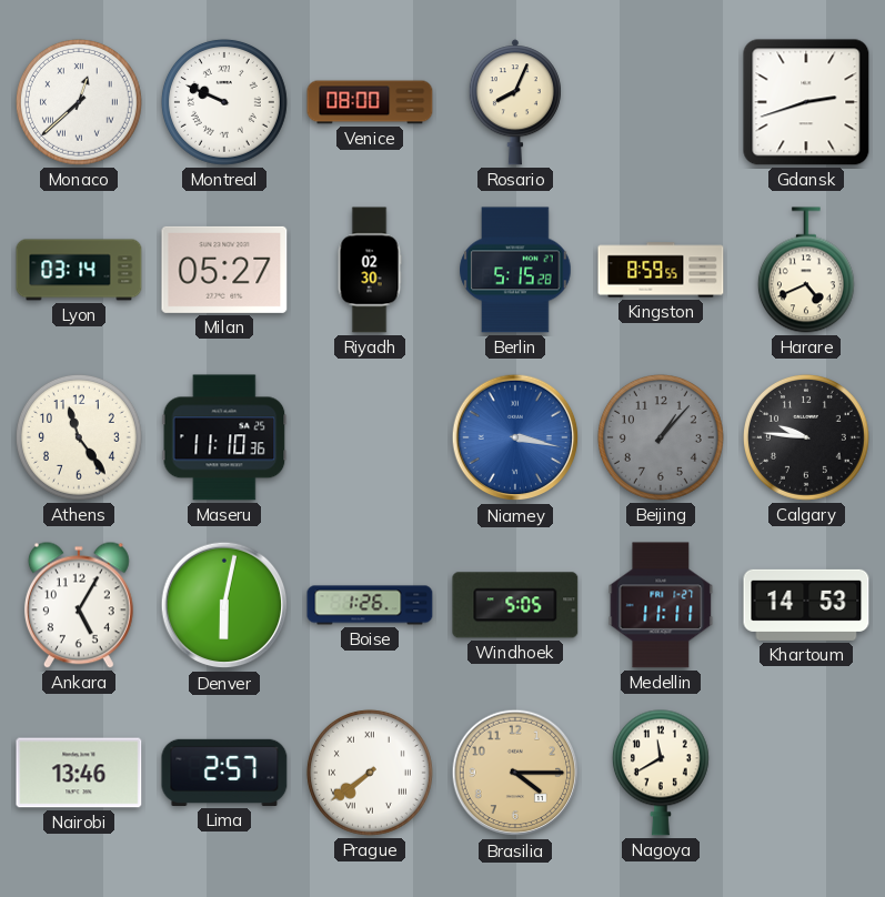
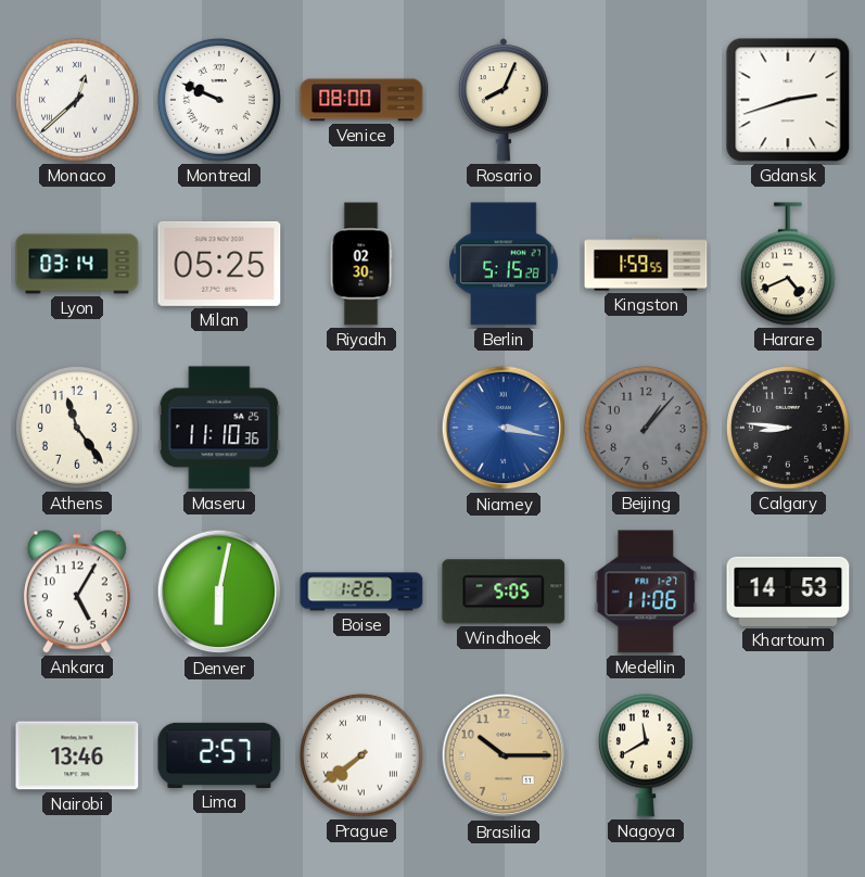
Milan: 05:27 -> 05:25 (219, 264)
Kingston: 8:59 -> 1:59 (646, 264)
Calgary: 9:46 -> 8:46 (788, 428)
Medellin: 11:11 -> 11:06 (646, 592)
Brasilia: 4:15 -> 10:15 (504, 755)
